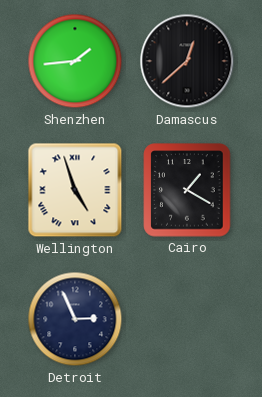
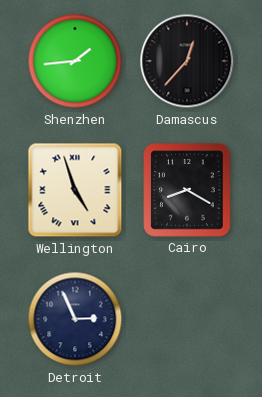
Damascus: 12:38 -> 12:37 (187, 61)
Cairo: 1:20 -> 8:20 (187, 190)
